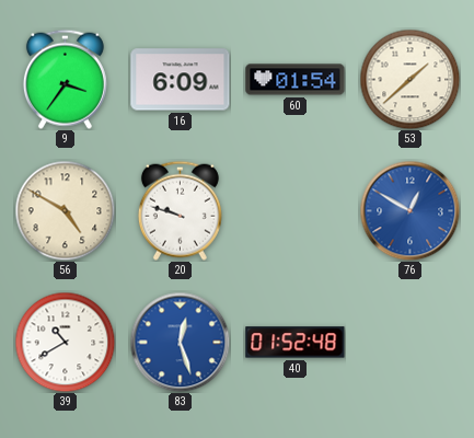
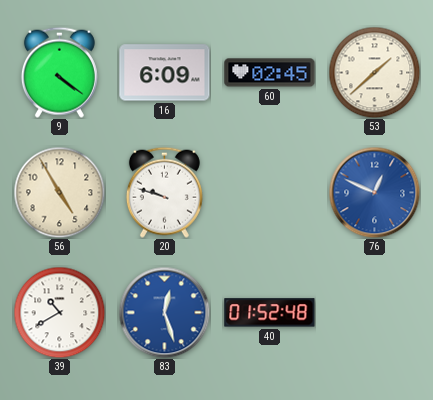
9: 3:36 -> 4:21 (59, 72)
60: 01:54 -> 02:45 (270, 73)
56: 4:50 -> 4:55 (59, 192)
76: 12:50 -> 12:49 (374, 192)
